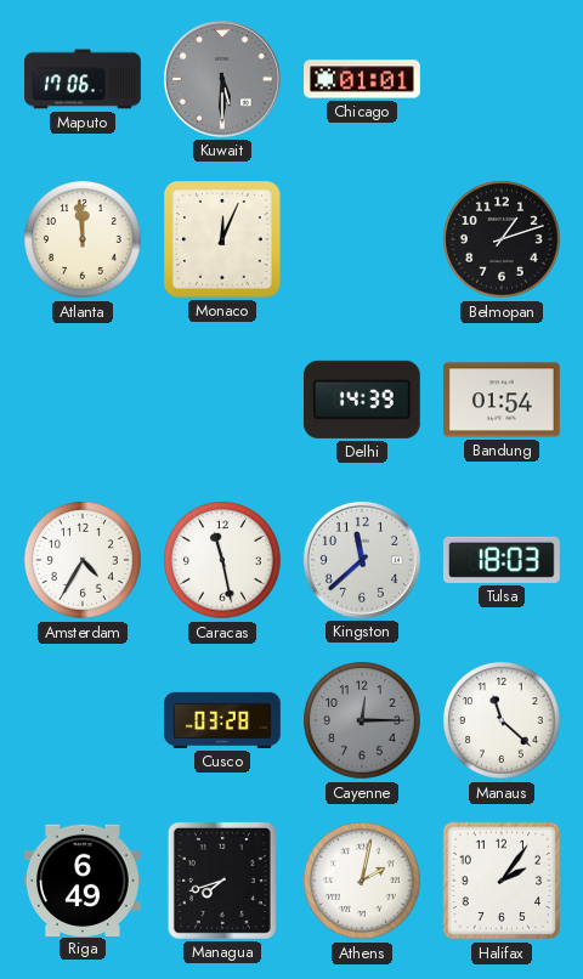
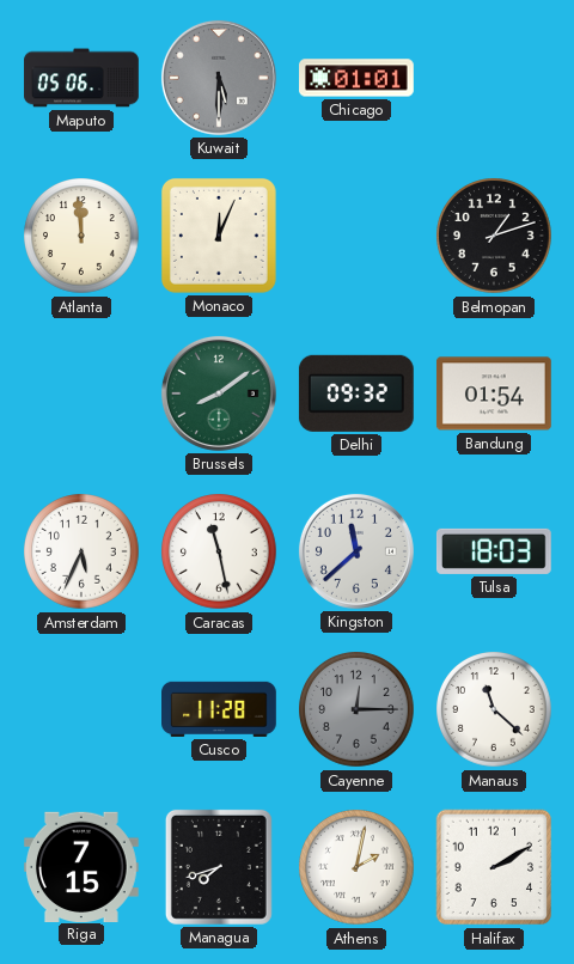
Maputo: 17:06 -> 05:06 (81, 78)
Brussels: none -> 8:09 (219, 393)
Delhi: 14:39 -> 09:32 (356, 393)
Amsterdam: 4:35 -> 5:34 (83, 553)
Cusco: 03:28 -> 11:28 (220, 709)
Riga: 6:49 -> 7:15 (83, 866)
Halifax: 2:06 -> 2:10 (494, 867)
